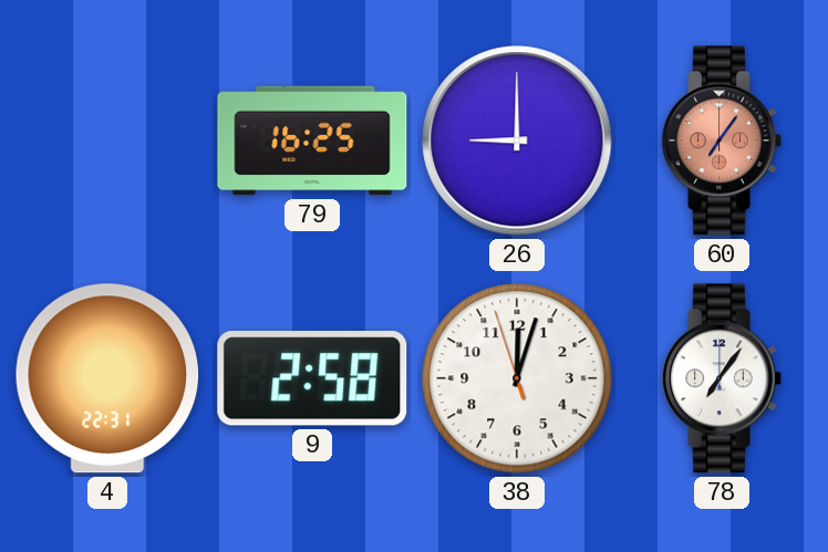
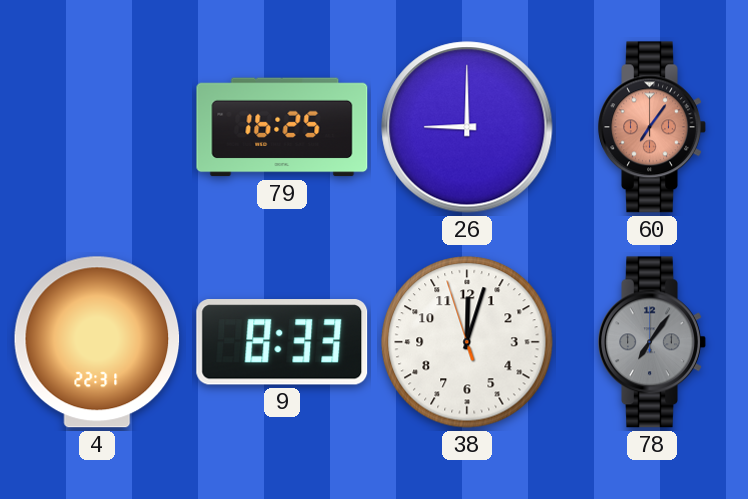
9: 2:58 -> 8:33 (282, 342)
78 dial: white -> grey (652, 342)
